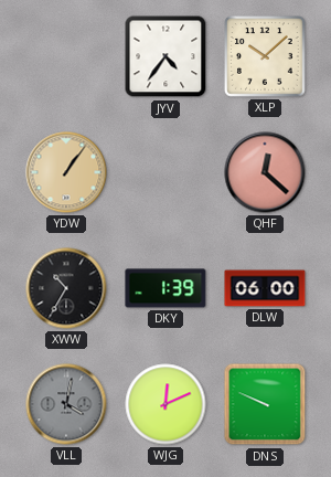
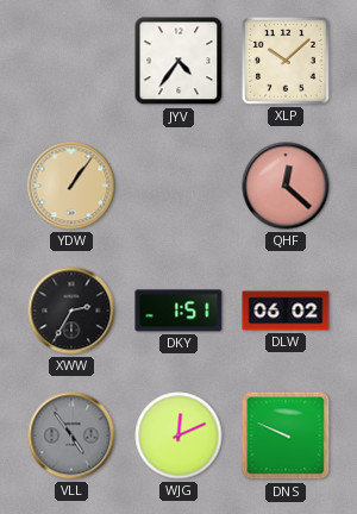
XWW: 10:35 -> 2:35 (71, 311)
DKY: 1:39 -> 1:51 (178, 311)
DLW: 06:00 -> 06:02 (286, 311)
VLL: 4:02 -> 4:54 (71, 435)
